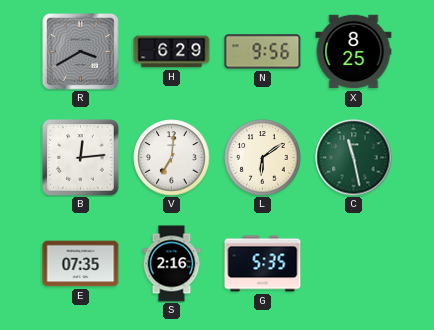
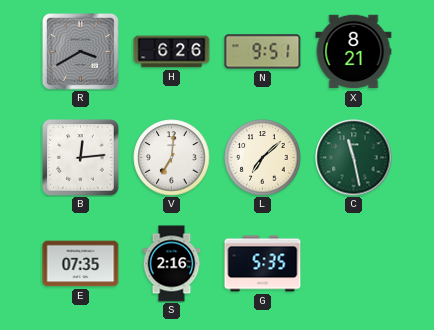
H: 6:29 -> 6:26 (172, 52)
N: 9:56 -> 9:51 (263, 52)
X: 8:25 -> 8:21 (354, 52)
L: 6:09 -> 7:08 (263, 158)
